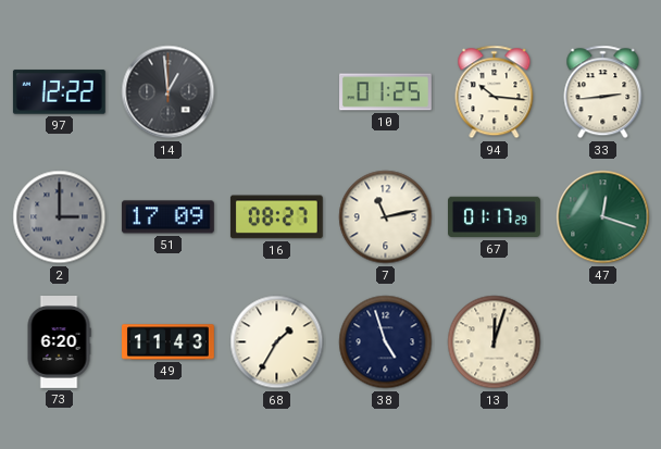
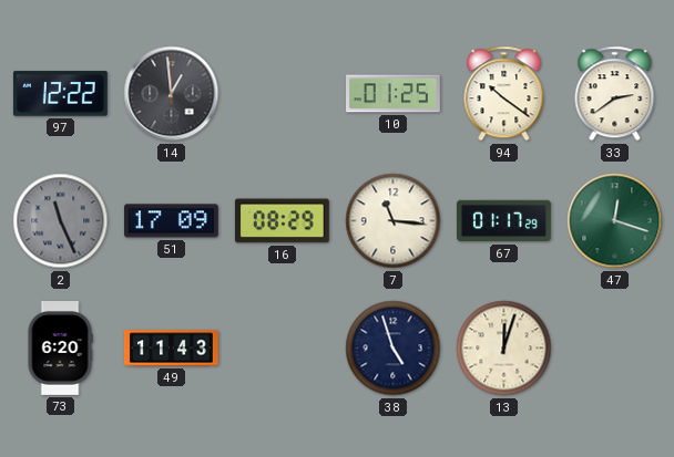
94: 10:16 -> 10:21 (504, 94)
33: 2:44 -> 2:39 (615, 94)
2: 3:00 -> 11:26 (61, 221)
16: 08:27 -> 08:29 (282, 221)
7: 11:13 -> 11:16 (394, 221)
68: 1:35 -> none (277, 342)
